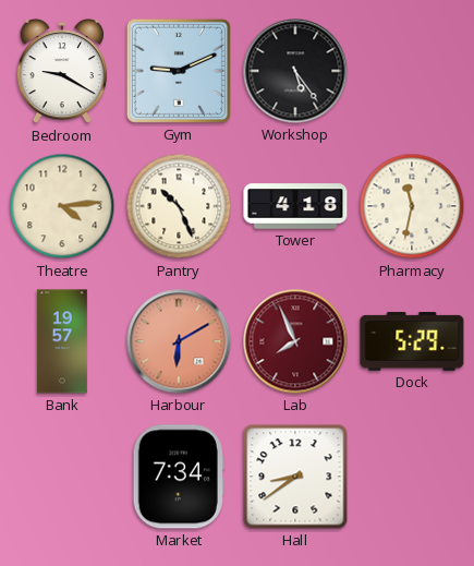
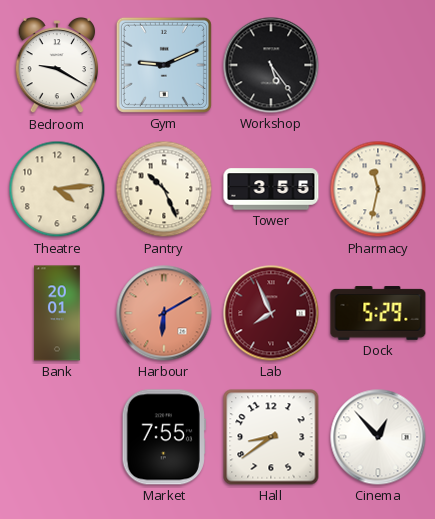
Tower: 4:18 -> 3:55 (271, 189)
Bank: 19:57 -> 20:01 (57, 313)
Market: 7:34 -> 7:55 (164, 437)
Cinema: none -> 12:53 (378, 437)
